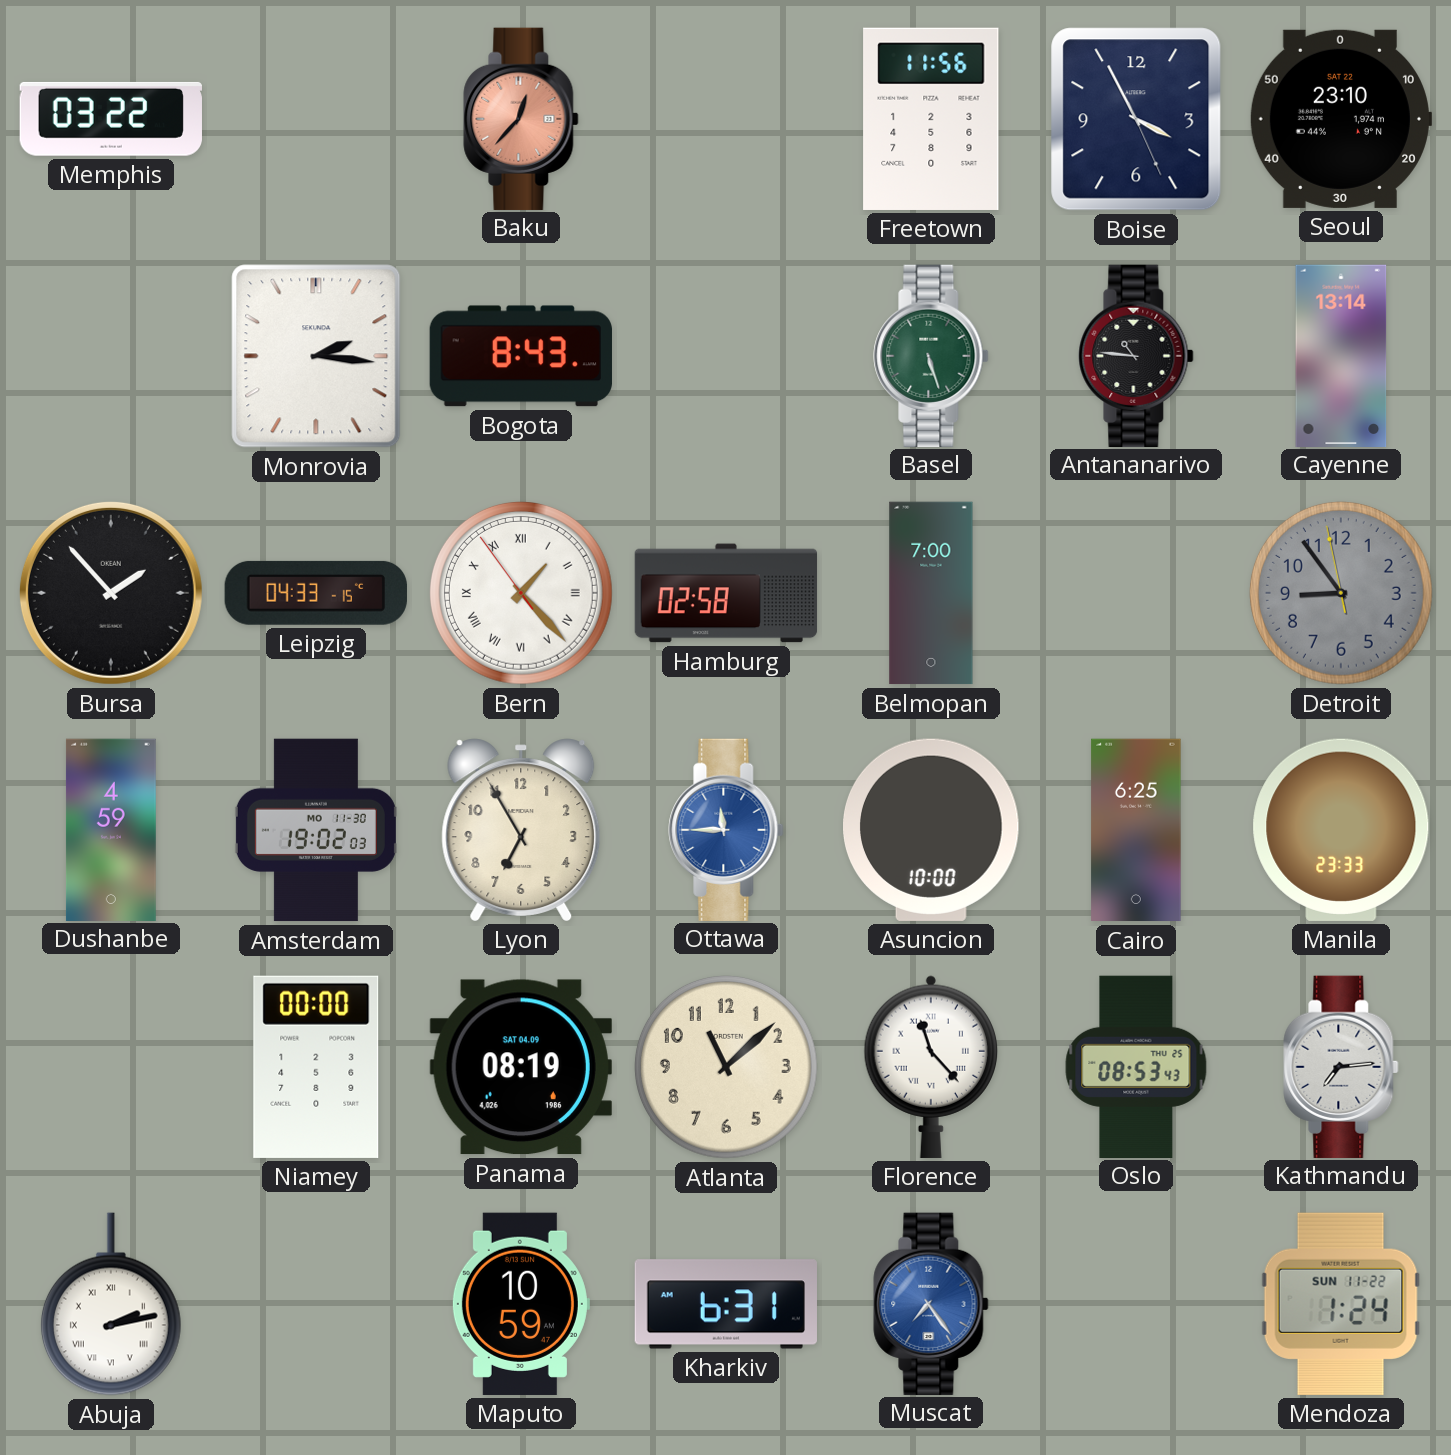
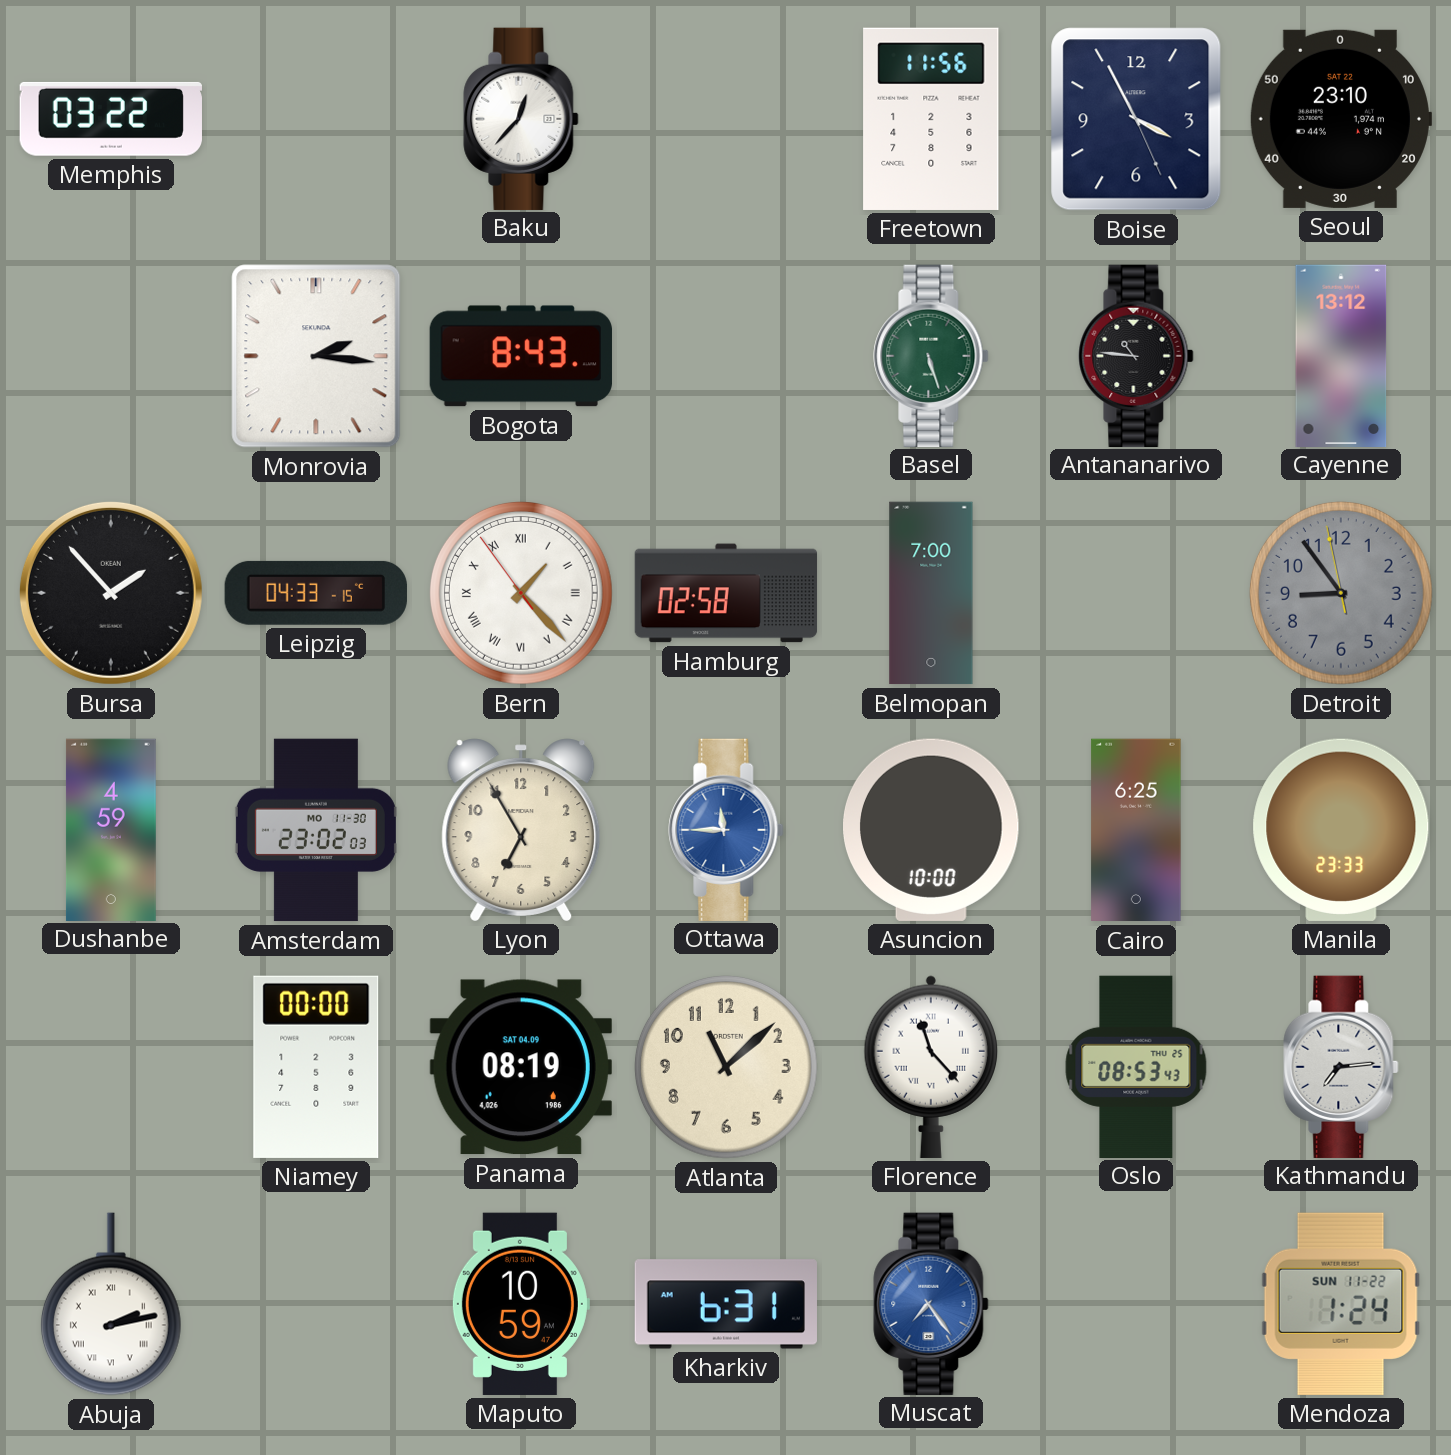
Baku dial: salmon -> white (521, 118)
Cayenne: 13:14 -> 13:12 (1341, 355)
Amsterdam: 19:02 -> 23:02 (316, 830)
